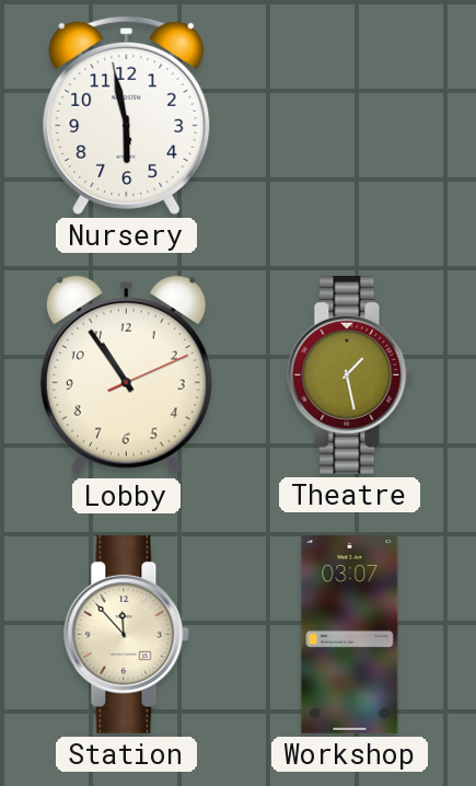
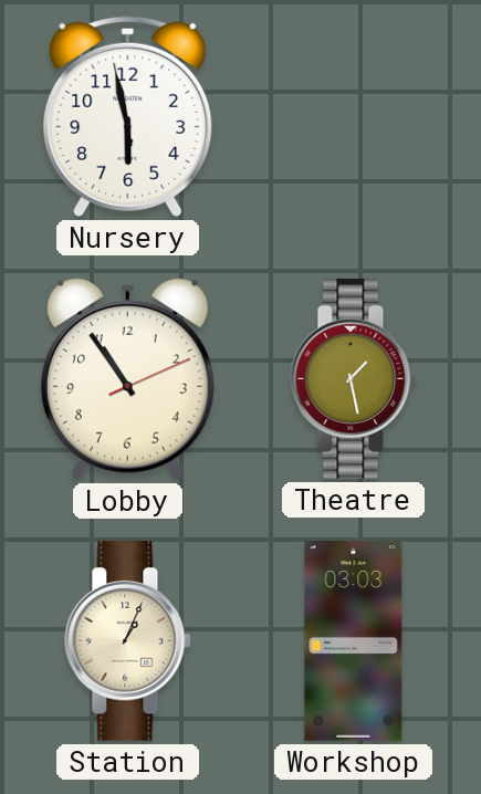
Station: 11:53 -> 1:04 (128, 640)
Workshop: 03:07 -> 03:03 (354, 641)
